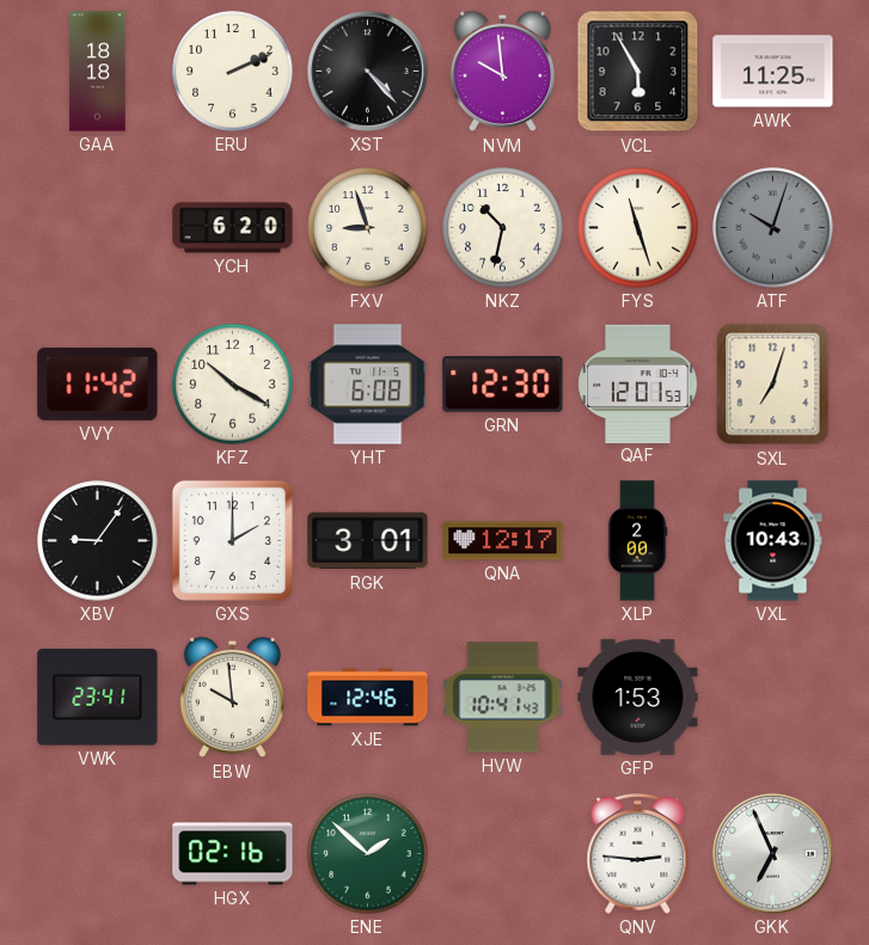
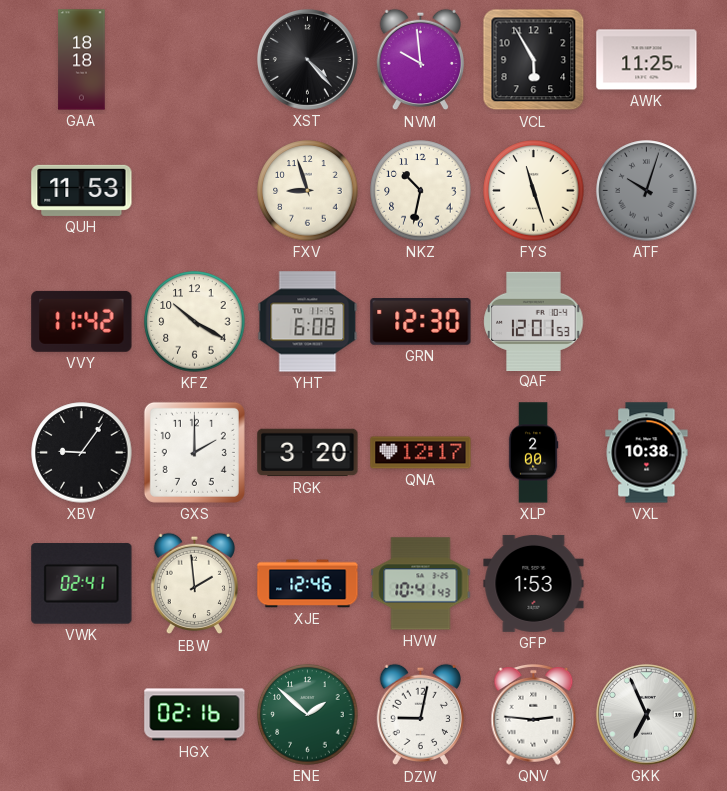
ERU: 2:11 -> none (233, 72)
QUH: none -> 11:53 (82, 190)
YCH: 6:20 -> none (233, 228)
SXL: 7:03 -> none (773, 385)
RGK: 3:01 -> 3:20 (308, 453)
VXL: 10:43 -> 10:38 (647, 453)
VWK: 23:41 -> 02:41 (82, 584)
EBW: 9:59 -> 1:59 (194, 584)
DZW: none -> 9:02 (420, 715)
